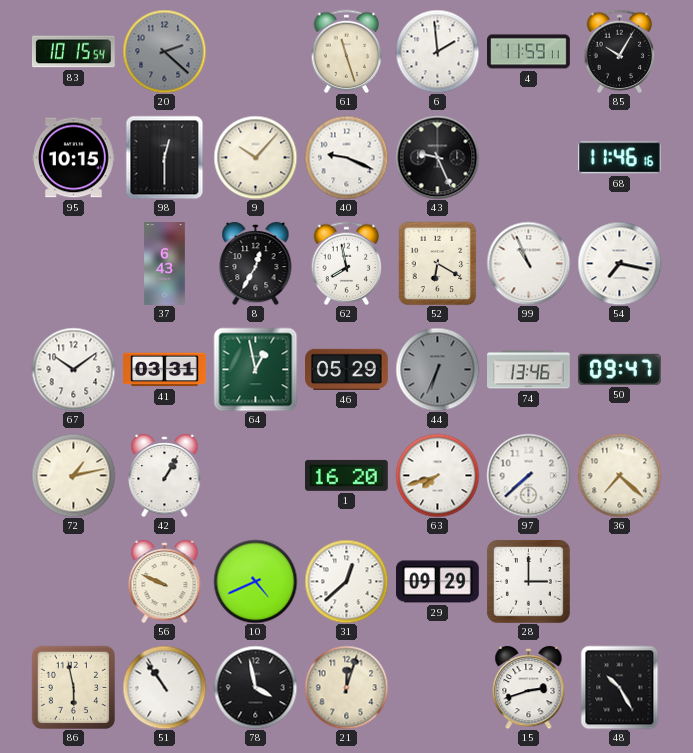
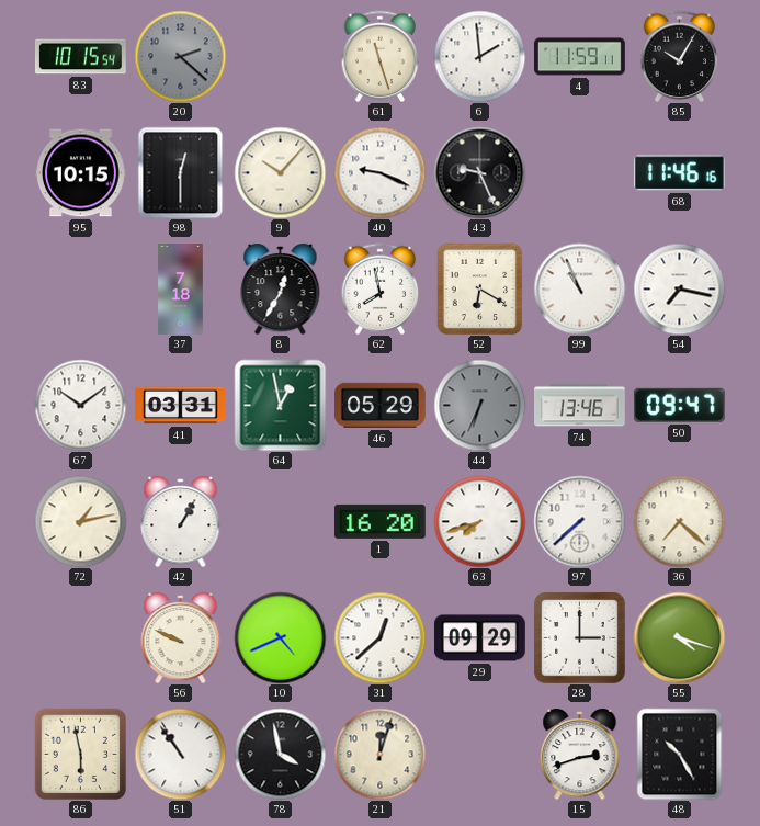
37: 6:43 -> 7:18 (181, 290)
55: none -> 4:18 (679, 637)
